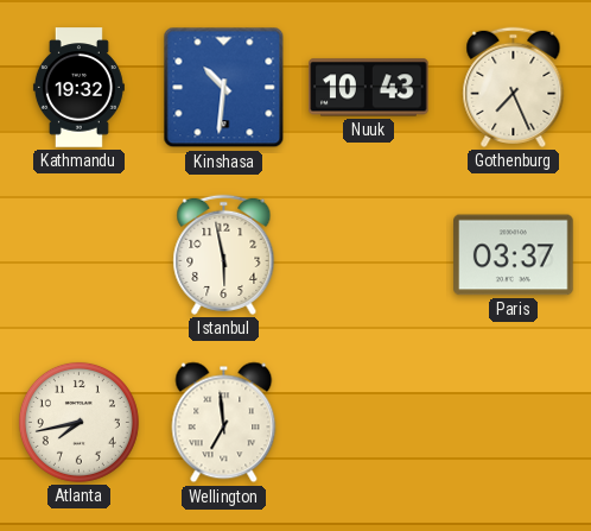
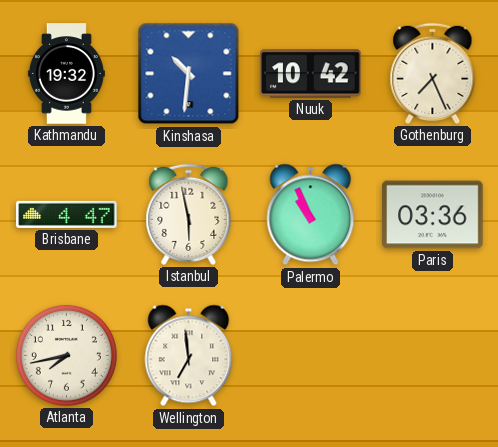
Nuuk: 10:43 -> 10:42 (311, 74)
Brisbane: none -> 4:47 (67, 214)
Palermo: none -> 10:56 (311, 215)
Paris: 03:37 -> 03:36 (433, 215)
